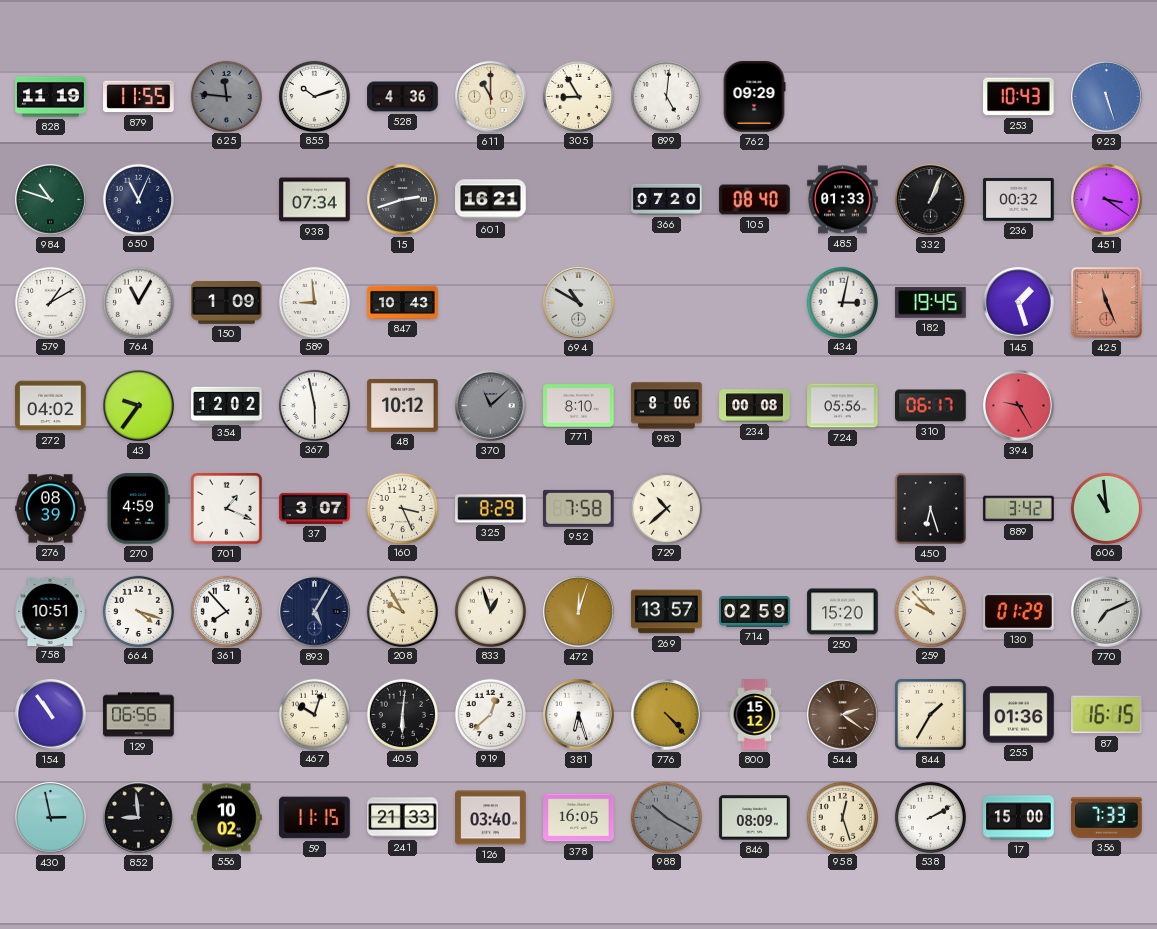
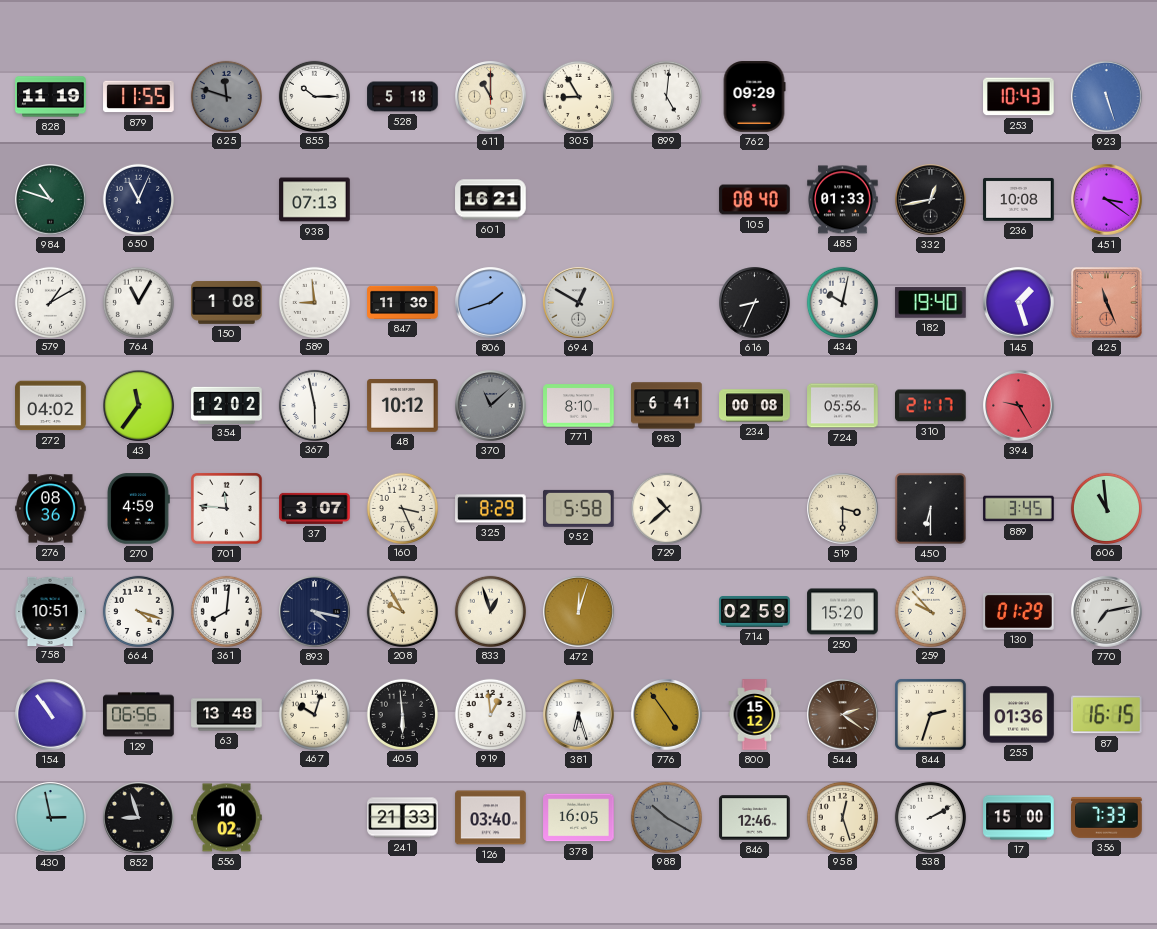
625: 11:46 -> 11:48 (226, 96)
855: 10:12 -> 10:15 (314, 96)
528: 4:36 -> 5:18 (403, 97)
938: 07:34 -> 07:13 (315, 200)
15: 2:42 -> none (403, 200)
366: 07:20 -> none (667, 199)
332: 1:04 -> 12:43 (931, 200)
236: 00:32 -> 10:08 (1019, 199)
150: 1:09 -> 1:08 (227, 303)
847: 10:43 -> 11:30 (403, 302)
806: none -> 1:42 (491, 303)
694: 10:50 -> 12:50 (579, 303)
616: none -> 8:34 (755, 303)
434: 3:02 -> 10:02 (842, 302)
182: 19:45 -> 19:40 (931, 303)
43: 9:36 -> 11:36 (139, 406)
983: 8:06 -> 6:41 (667, 406)
310: 06:17 -> 21:17 (931, 406)
276: 08:39 -> 08:36 (51, 509)
701: 1:19 -> 11:46 (227, 509)
952: 7:58 -> 5:58 (579, 508)
519: none -> 3:30 (843, 509)
450: 6:27 -> 6:30 (931, 509)
889: 3:42 -> 3:45 (1019, 509)
361: 7:53 -> 8:01 (226, 611)
893: 5:05 -> 4:17 (315, 612)
269: 13:57 -> none (667, 612)
770: 7:11 -> 7:13 (1107, 612)
63: none -> 13:48 (227, 715)
405: 6:01 -> 5:59 (402, 714)
919: 12:38 -> 12:59 (490, 714)
776: 4:23 -> 4:54 (667, 715)
844: 1:35 -> 2:33 (931, 715)
852: 8:59 -> 8:57 (139, 818)
59: 11:15 -> none (315, 818)
846: 08:09 -> 12:46 (755, 818)
